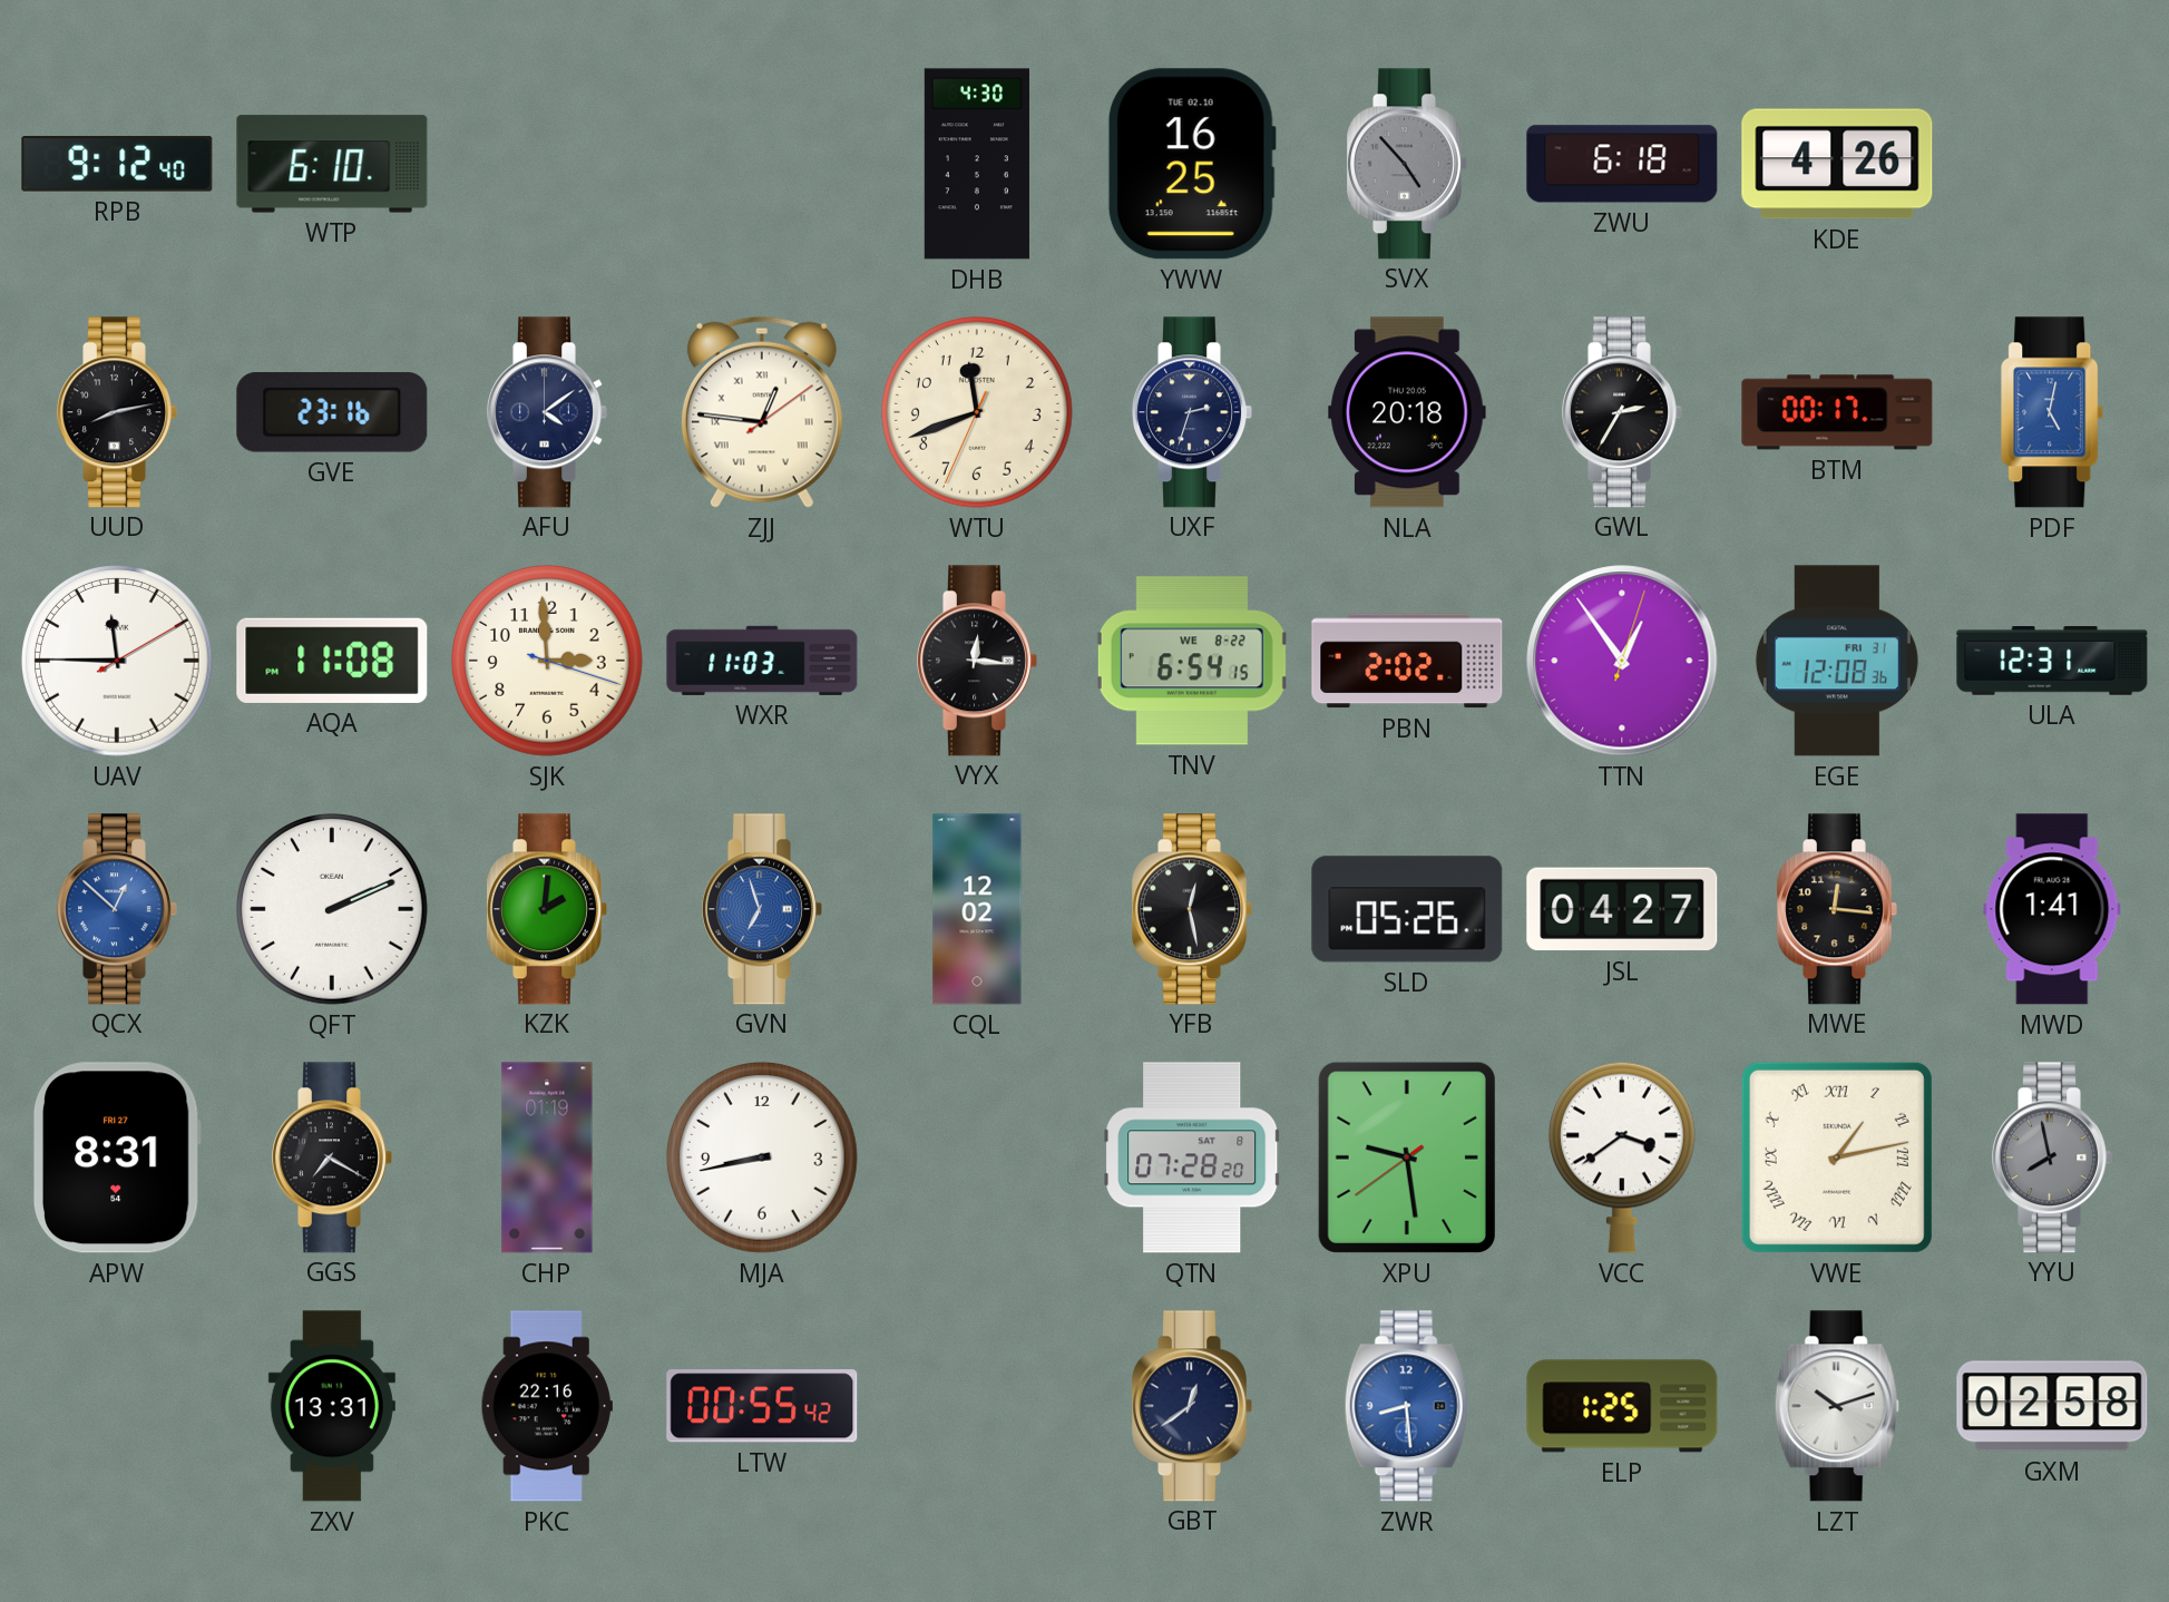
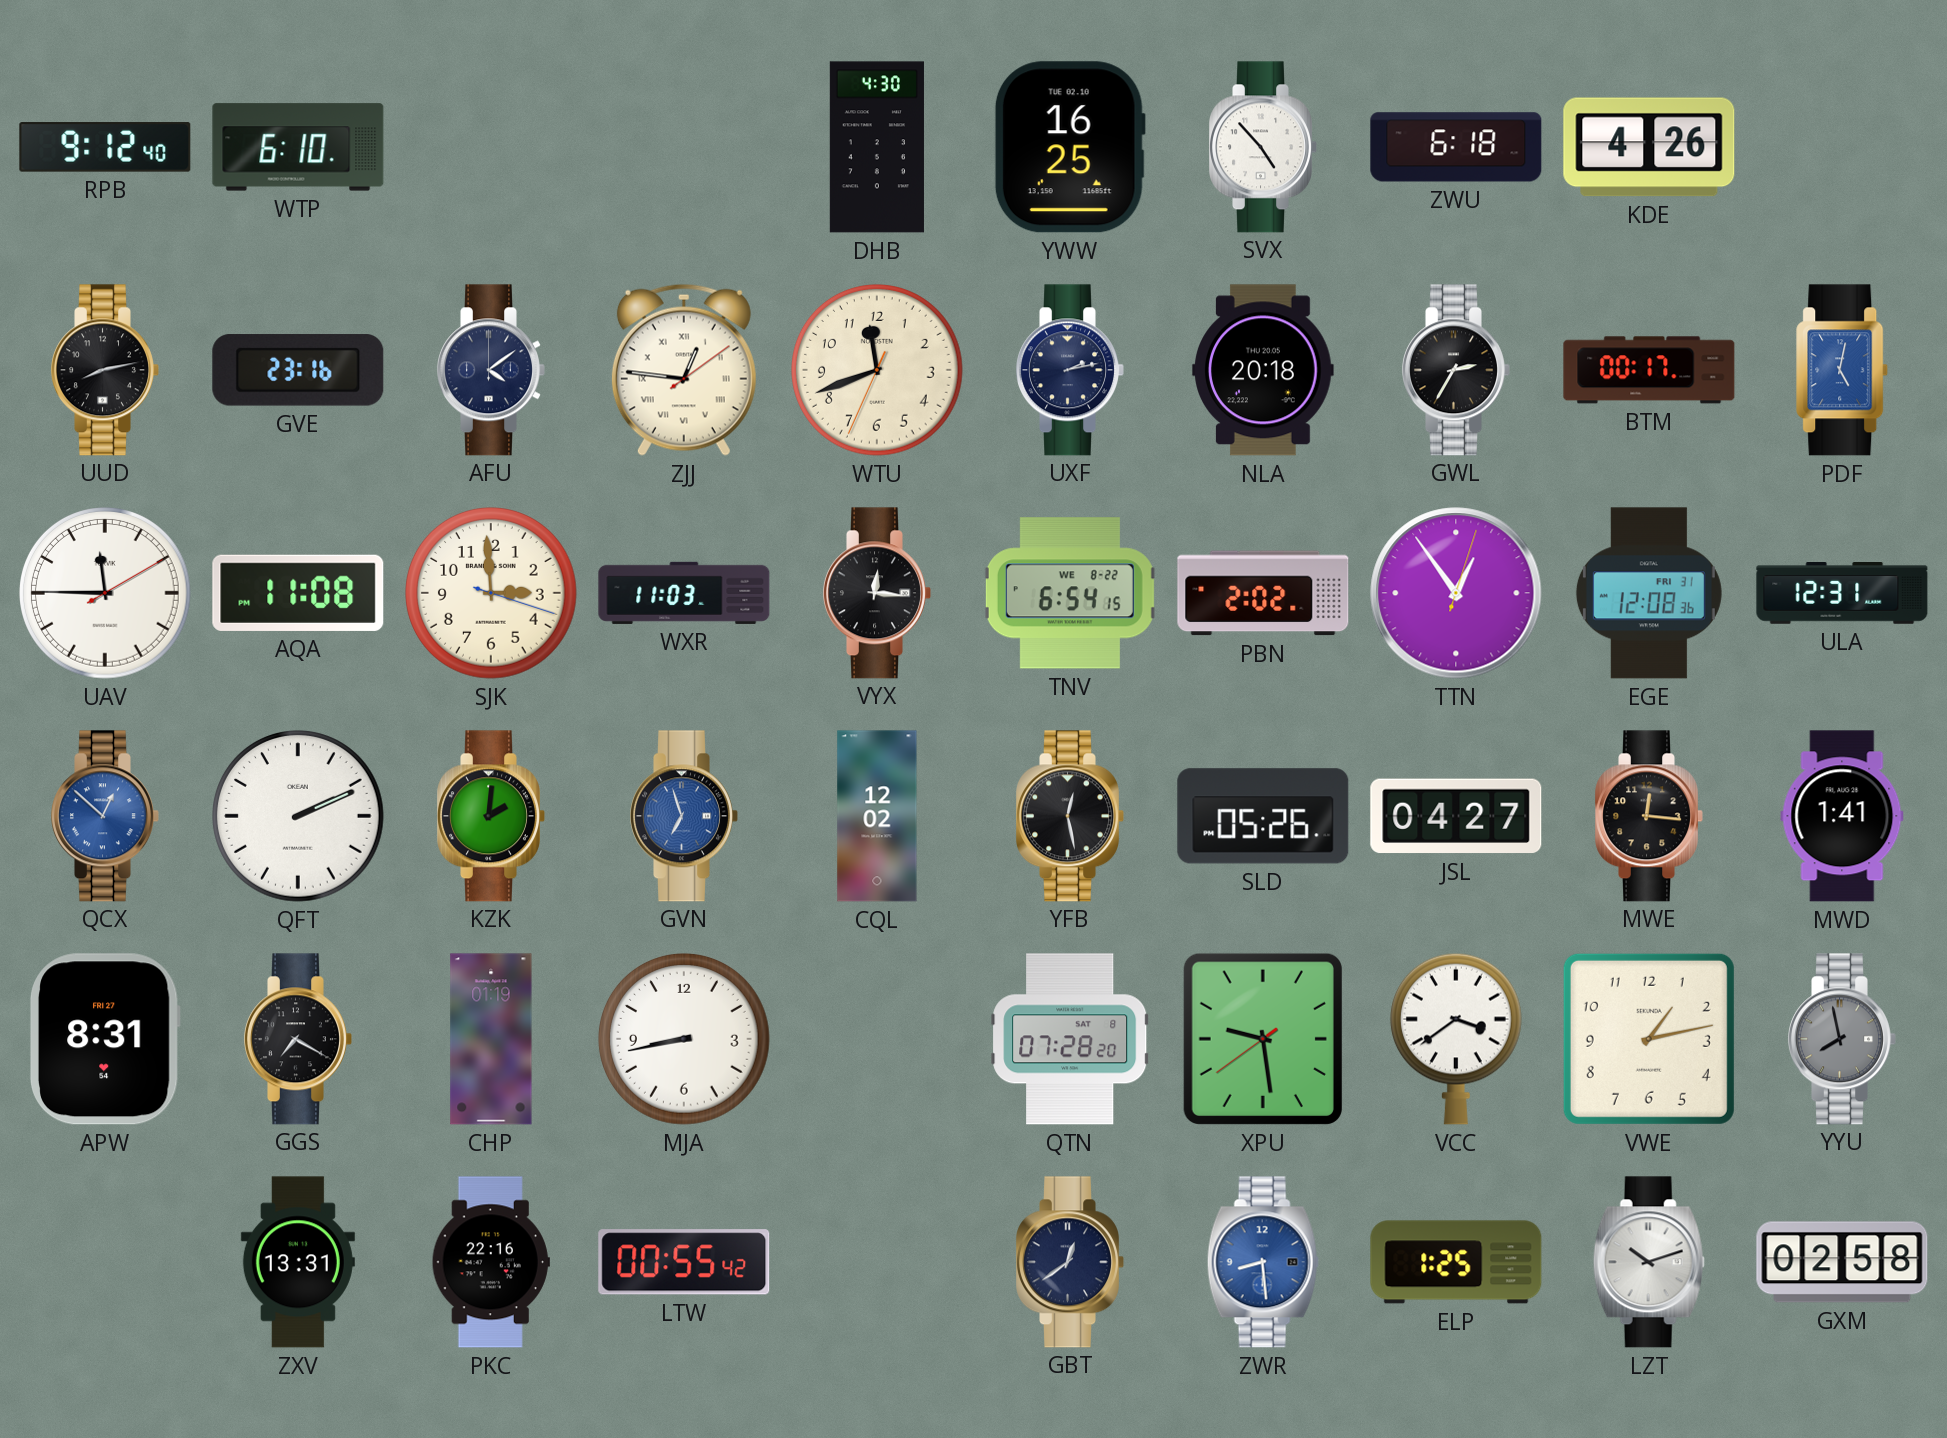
SVX dial: grey -> white (1263, 147)
UXF: 2:33 -> 2:13 (1070, 370)
VWE numerals: Roman -> Arabic (1649, 1039)
